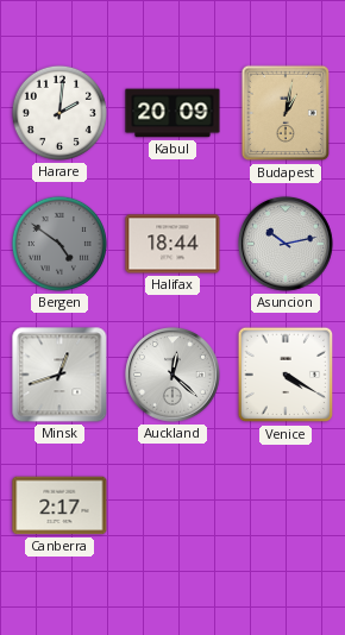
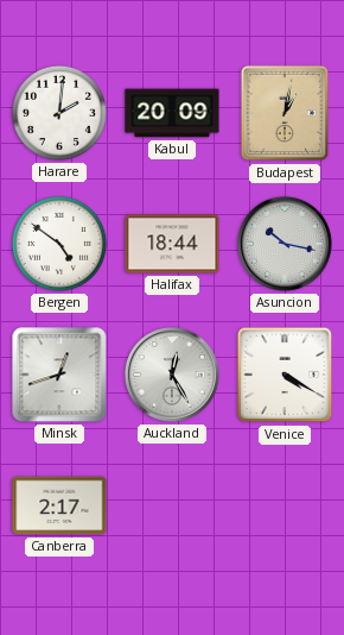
Bergen dial: grey -> white (59, 244)
Asuncion: 10:13 -> 10:17 (285, 244)
Auckland: 12:22 -> 12:25 (172, 375)
